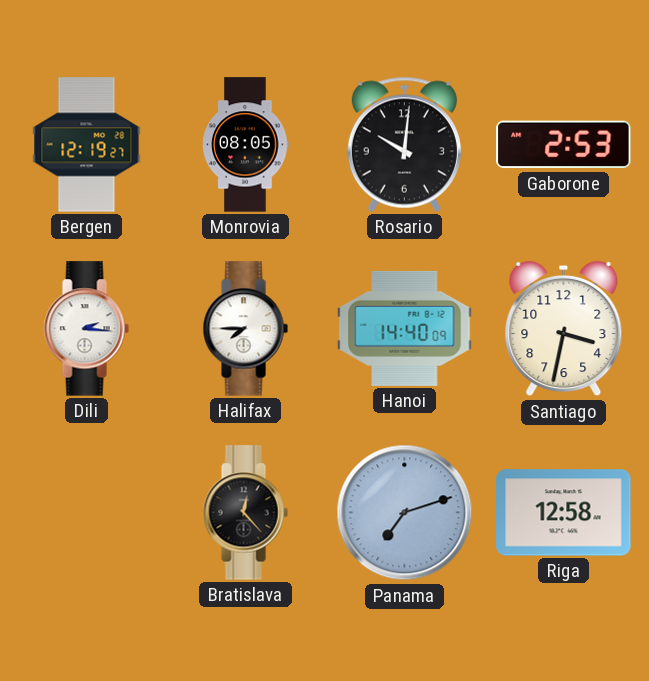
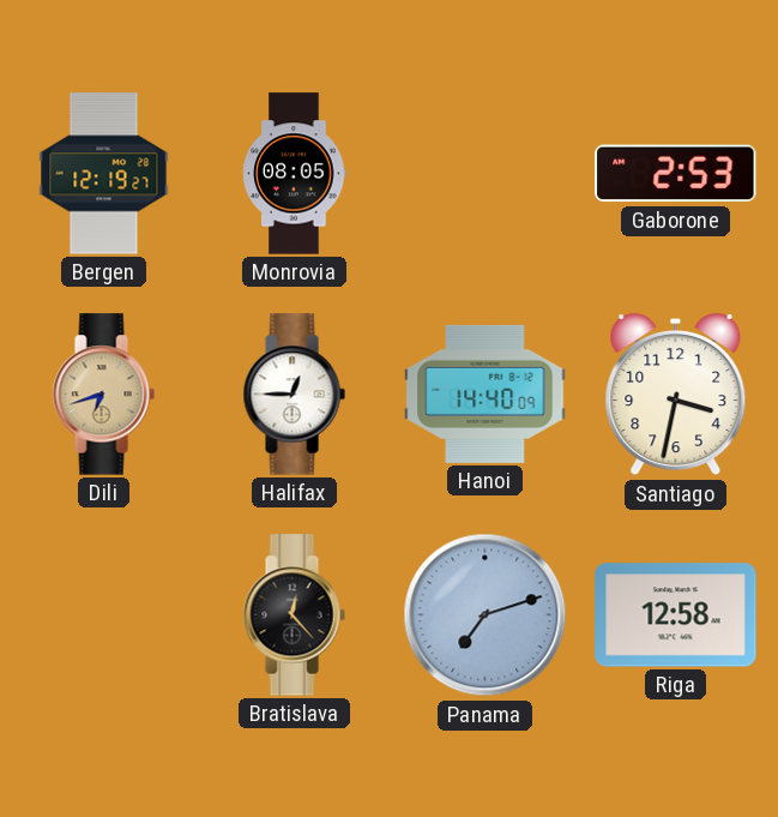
Rosario: 10:01 -> none (404, 144)
Dili: 2:16 -> 6:42 (103, 395)
Dili dial: white -> champagne (103, 395)
Halifax: 7:45 -> 12:45 (294, 395)
